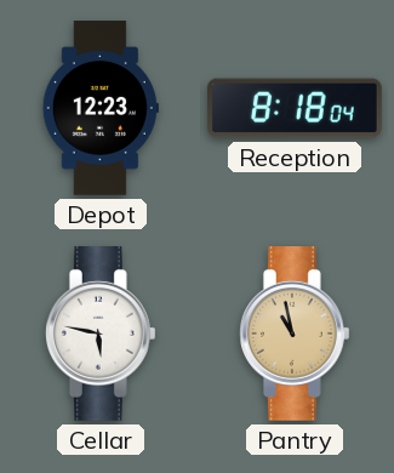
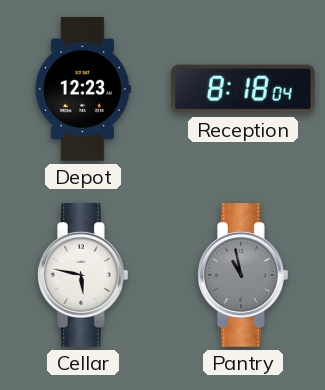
Pantry dial: champagne -> grey (244, 276)
